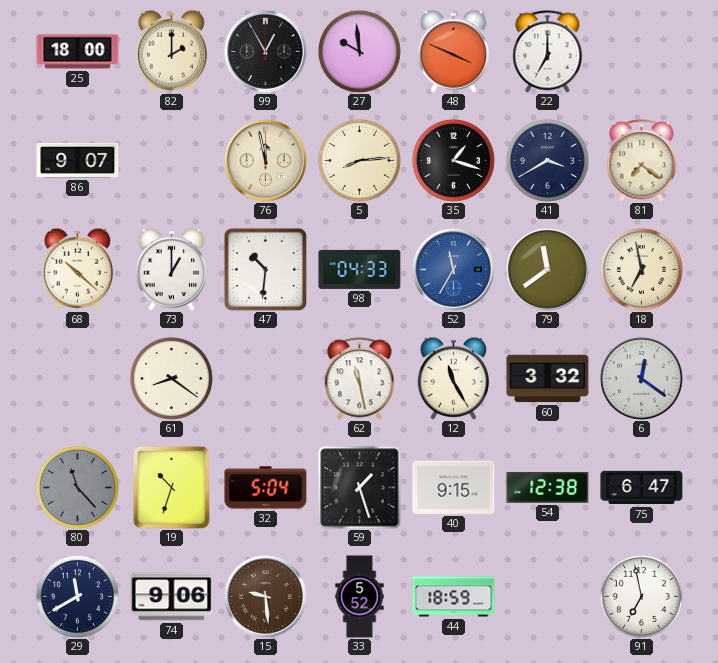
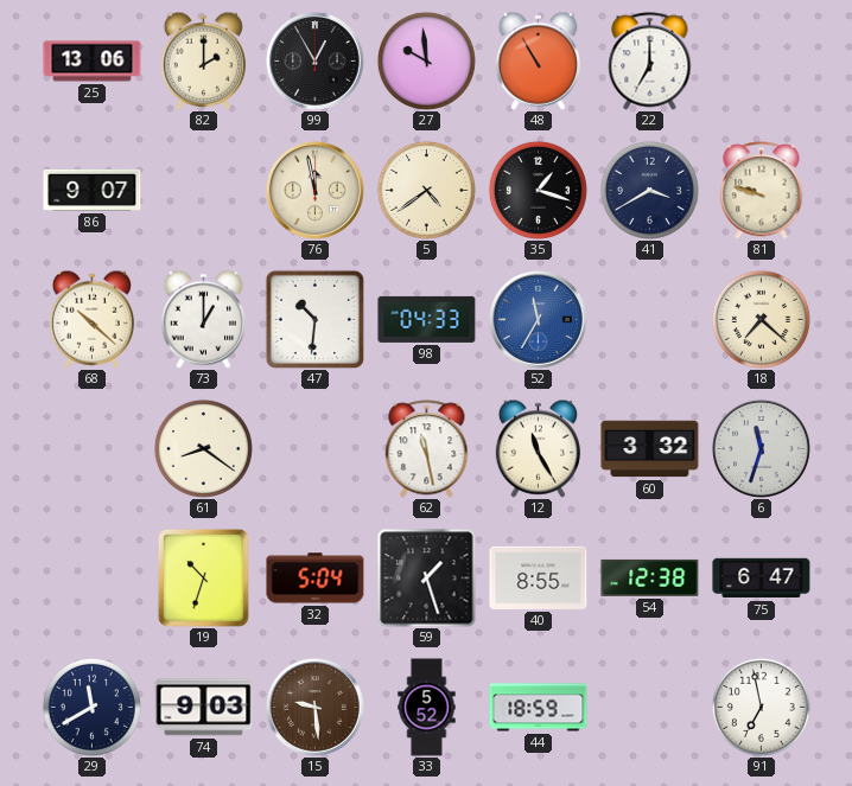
25: 18:00 -> 13:06 (93, 62)
48: 3:49 -> 10:55 (538, 60)
5: 8:14 -> 4:39 (426, 190)
81: 7:21 -> 9:48 (762, 191)
79: 11:39 -> none (547, 269)
18: 6:58 -> 7:22 (761, 319)
6: 12:21 -> 11:33 (761, 448)
80: 11:23 -> none (77, 487)
40: 9:15 -> 8:55 (539, 577)
74: 9:06 -> 9:03 (204, 708)
